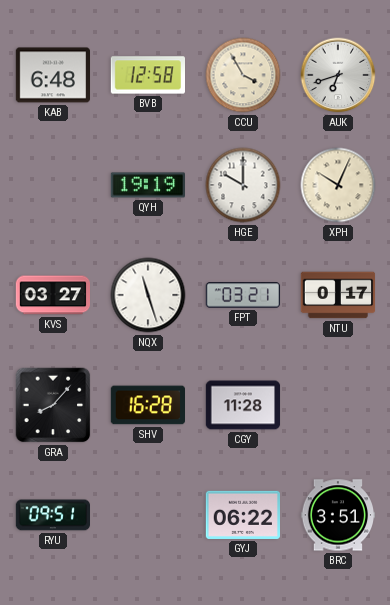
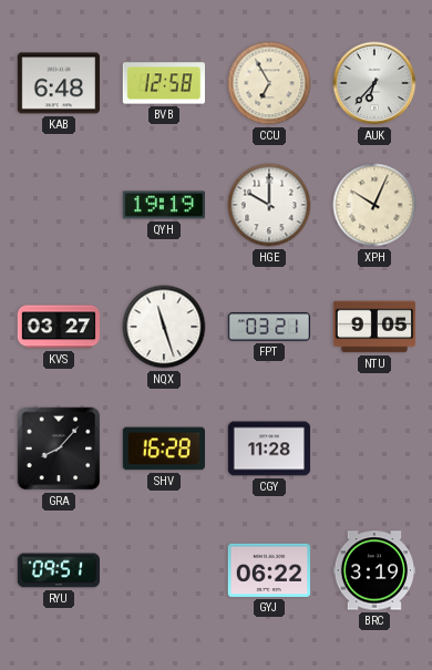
CCU: 3:55 -> 6:55 (269, 83)
AUK: 6:42 -> 6:37 (374, 83)
NTU: 0:17 -> 9:05 (374, 327)
BRC: 3:51 -> 3:19 (373, 570)
